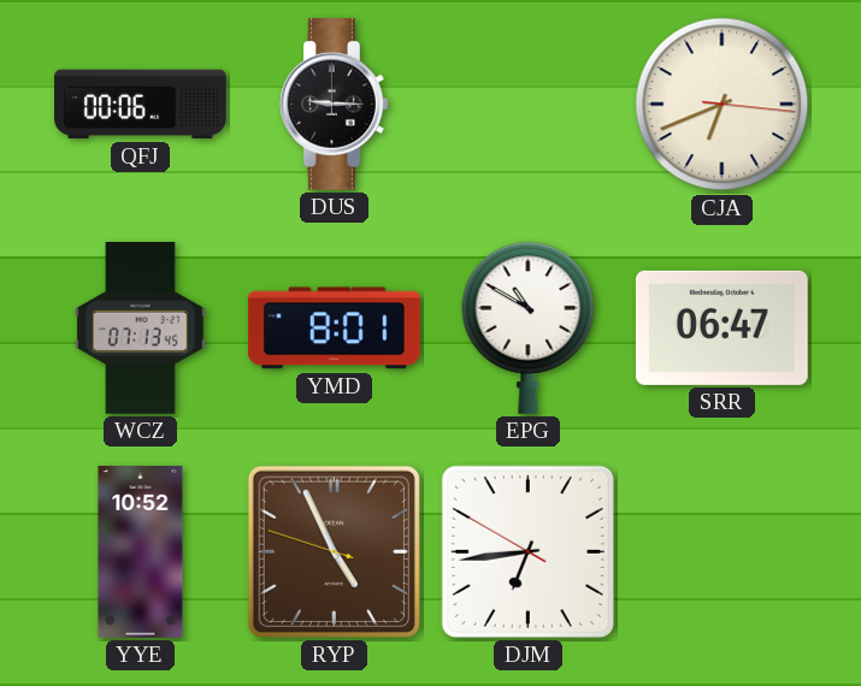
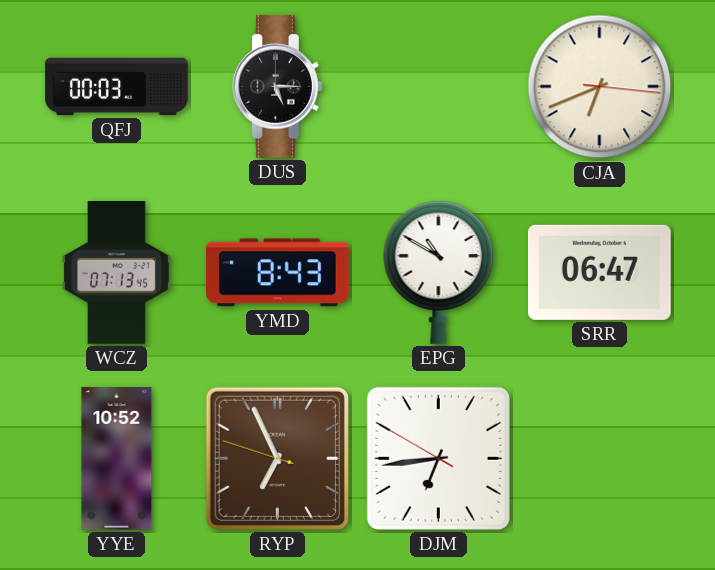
QFJ: 00:06 -> 00:03 (117, 87)
DUS: 9:15 -> 5:15 (278, 87)
YMD: 8:01 -> 8:43 (277, 273)
RYP: 4:55 -> 6:55 (277, 458)
